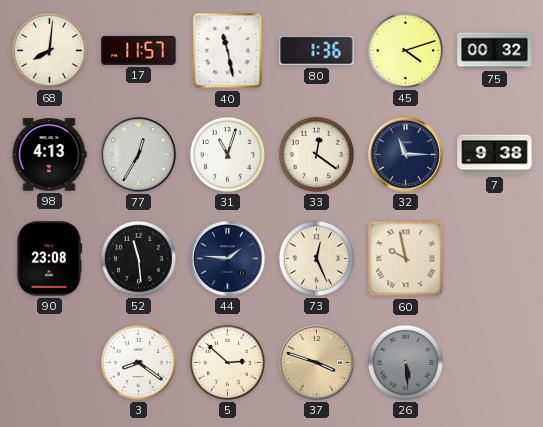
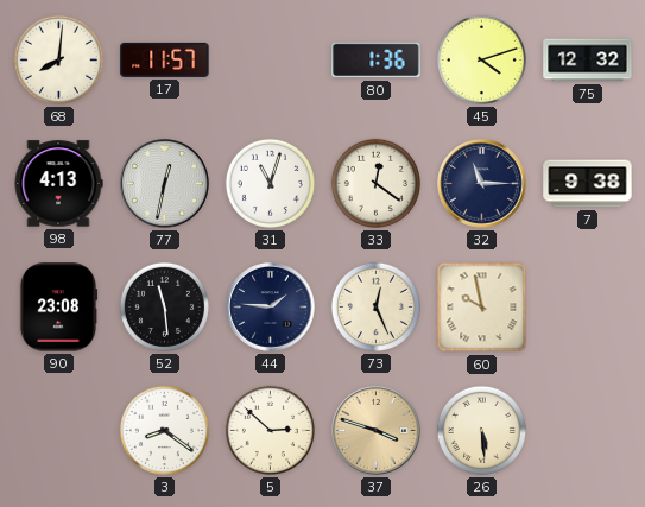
40: 11:28 -> none (228, 51)
75: 00:32 -> 12:32 (588, 61)
77: 12:35 -> 12:32 (165, 184)
26 dial: grey -> cream (481, 430)
